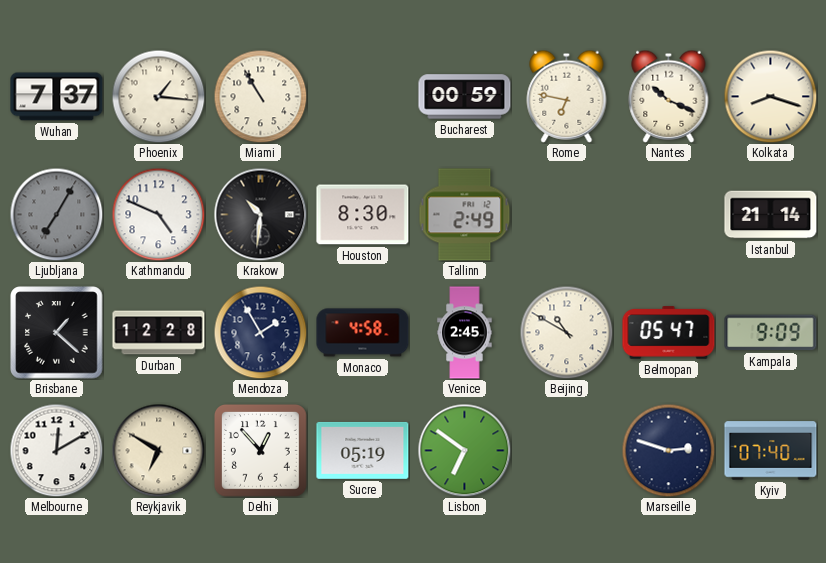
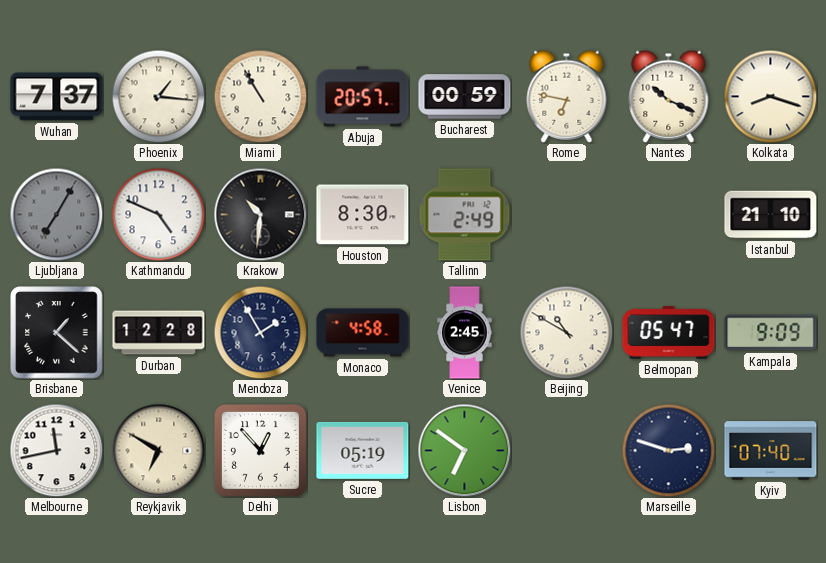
Abuja: none -> 20:57 (363, 97)
Istanbul: 21:14 -> 21:10 (771, 215)
Melbourne: 12:10 -> 11:43 (56, 450)
